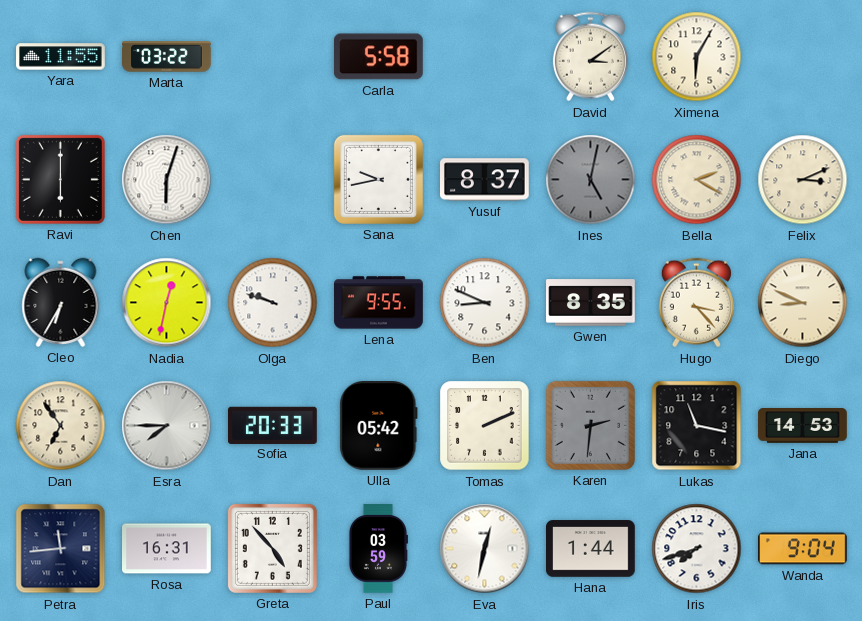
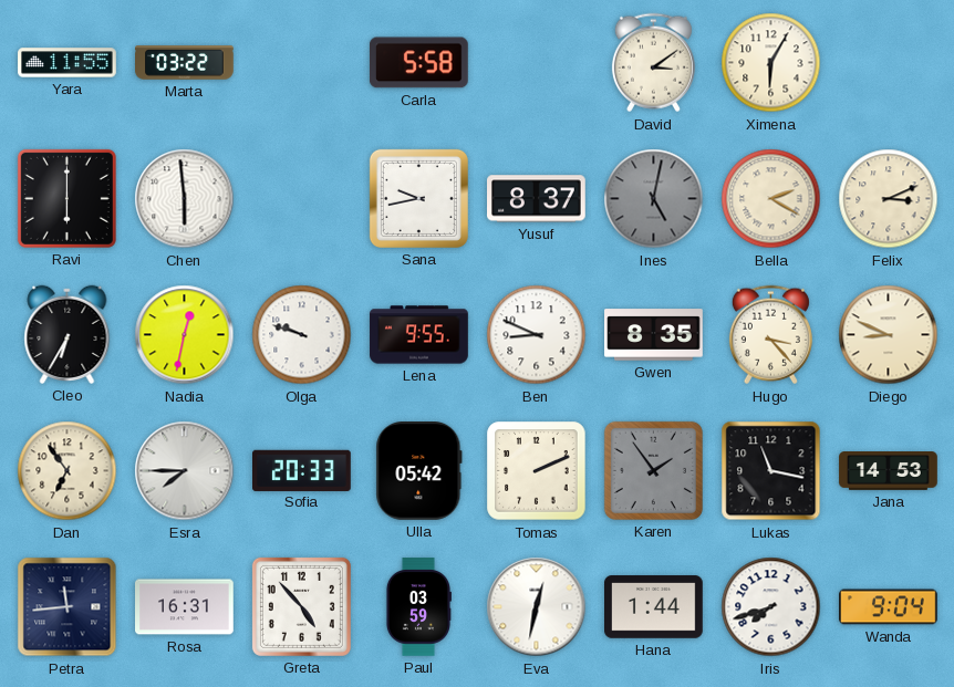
Chen: 6:03 -> 5:59 (185, 199)
Karen: 2:31 -> 1:54 (653, 470)
